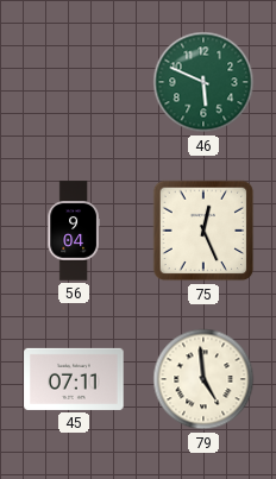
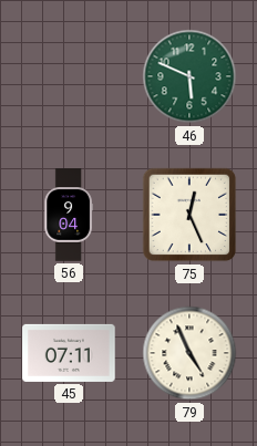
79: 4:59 -> 4:56 (189, 353)
